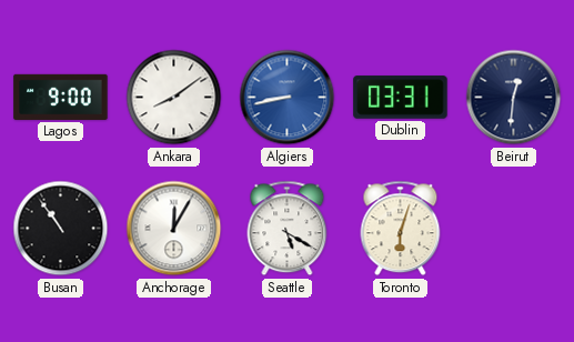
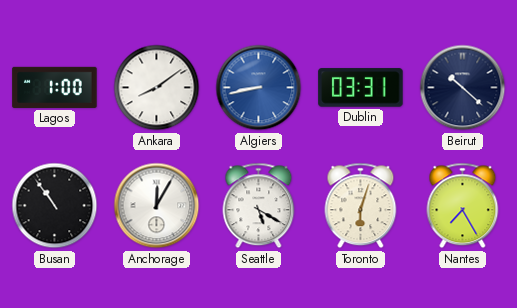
Lagos: 9:00 -> 1:00 (55, 87)
Beirut: 12:31 -> 10:22 (463, 88)
Nantes: none -> 7:25 (463, 206)
